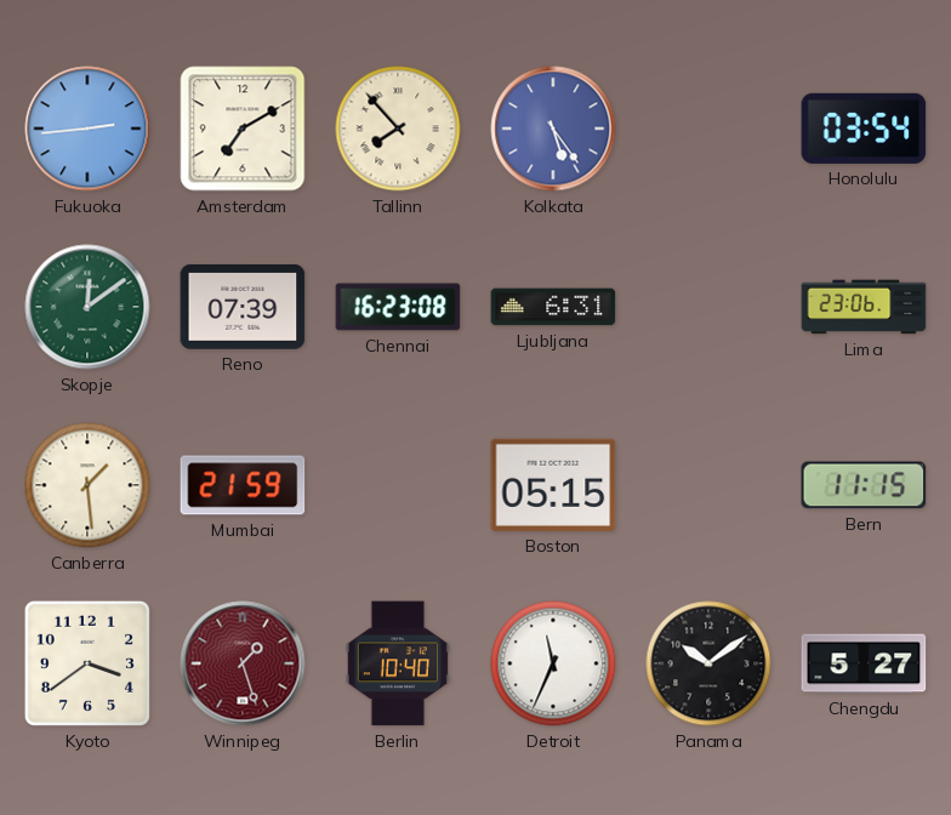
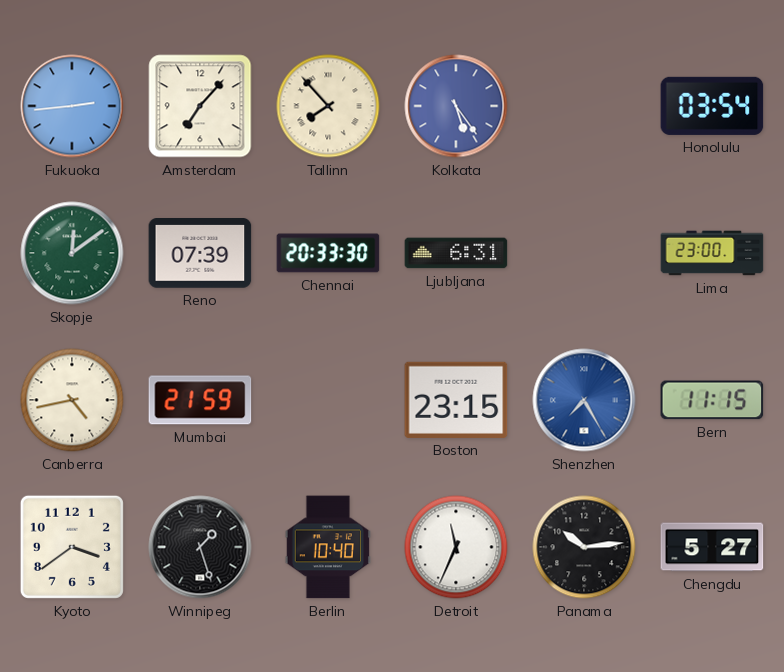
Amsterdam: 7:10 -> 7:07 (200, 106)
Chennai: 16:23 -> 20:33 (328, 253)
Lima: 23:06 -> 23:00 (712, 253)
Canberra: 1:29 -> 4:43 (72, 400)
Boston: 05:15 -> 23:15 (456, 400)
Shenzhen: none -> 7:25 (584, 400)
Winnipeg dial: burgundy -> black (200, 547)
Panama: 10:09 -> 10:14 (584, 547)
